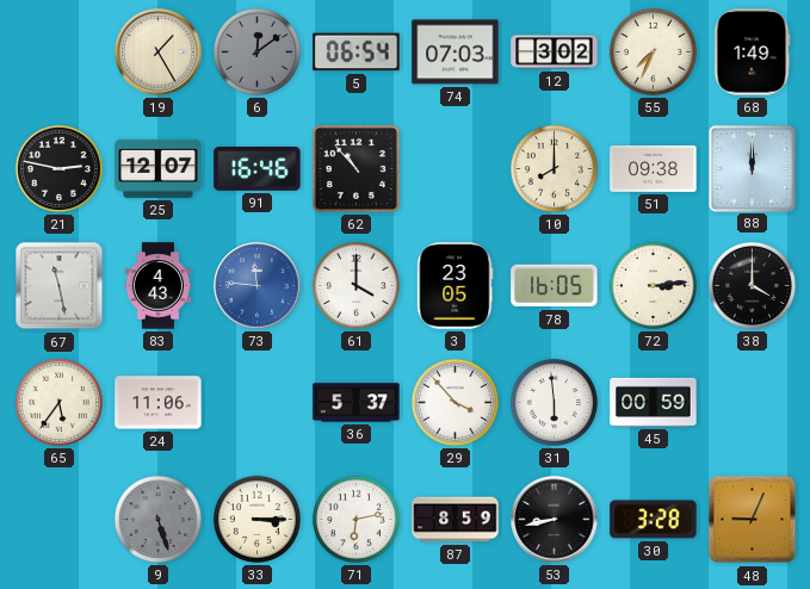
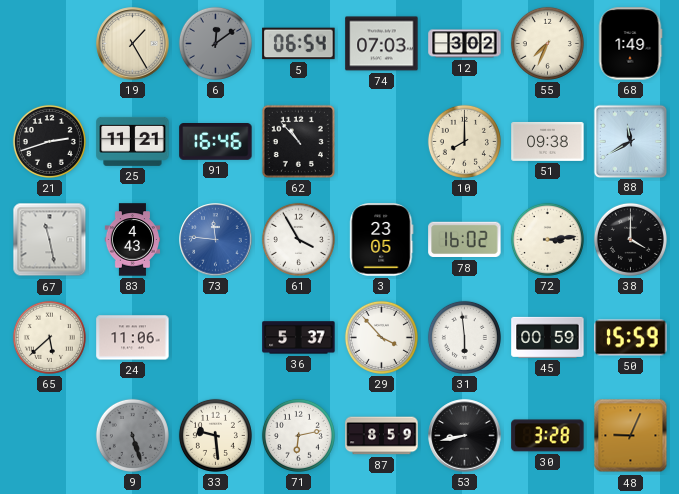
21: 2:47 -> 2:42 (49, 141)
25: 12:07 -> 11:21 (133, 141)
88: 12:00 -> 11:40 (630, 141)
61: 4:00 -> 3:55 (298, 239)
78: 16:05 -> 16:02 (465, 240)
65: 5:36 -> 5:38 (49, 337)
50: none -> 15:59 (631, 338)
33: 3:15 -> 9:29 (215, 435)
